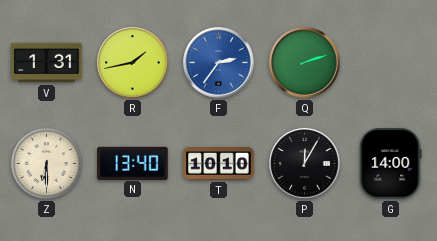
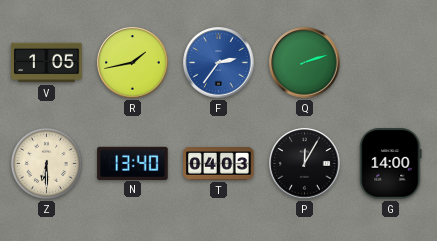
V: 1:31 -> 1:05 (47, 63)
T: 10:10 -> 04:03 (219, 164)
